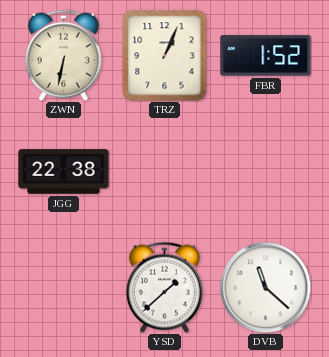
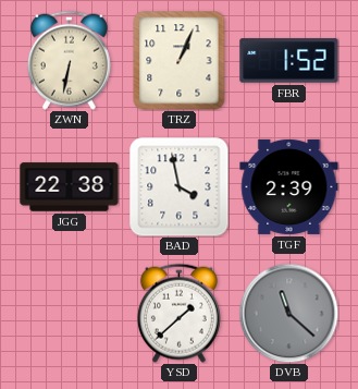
BAD: none -> 3:58 (180, 187)
TGF: none -> 2:39 (289, 186)
DVB dial: white -> grey (288, 313)
